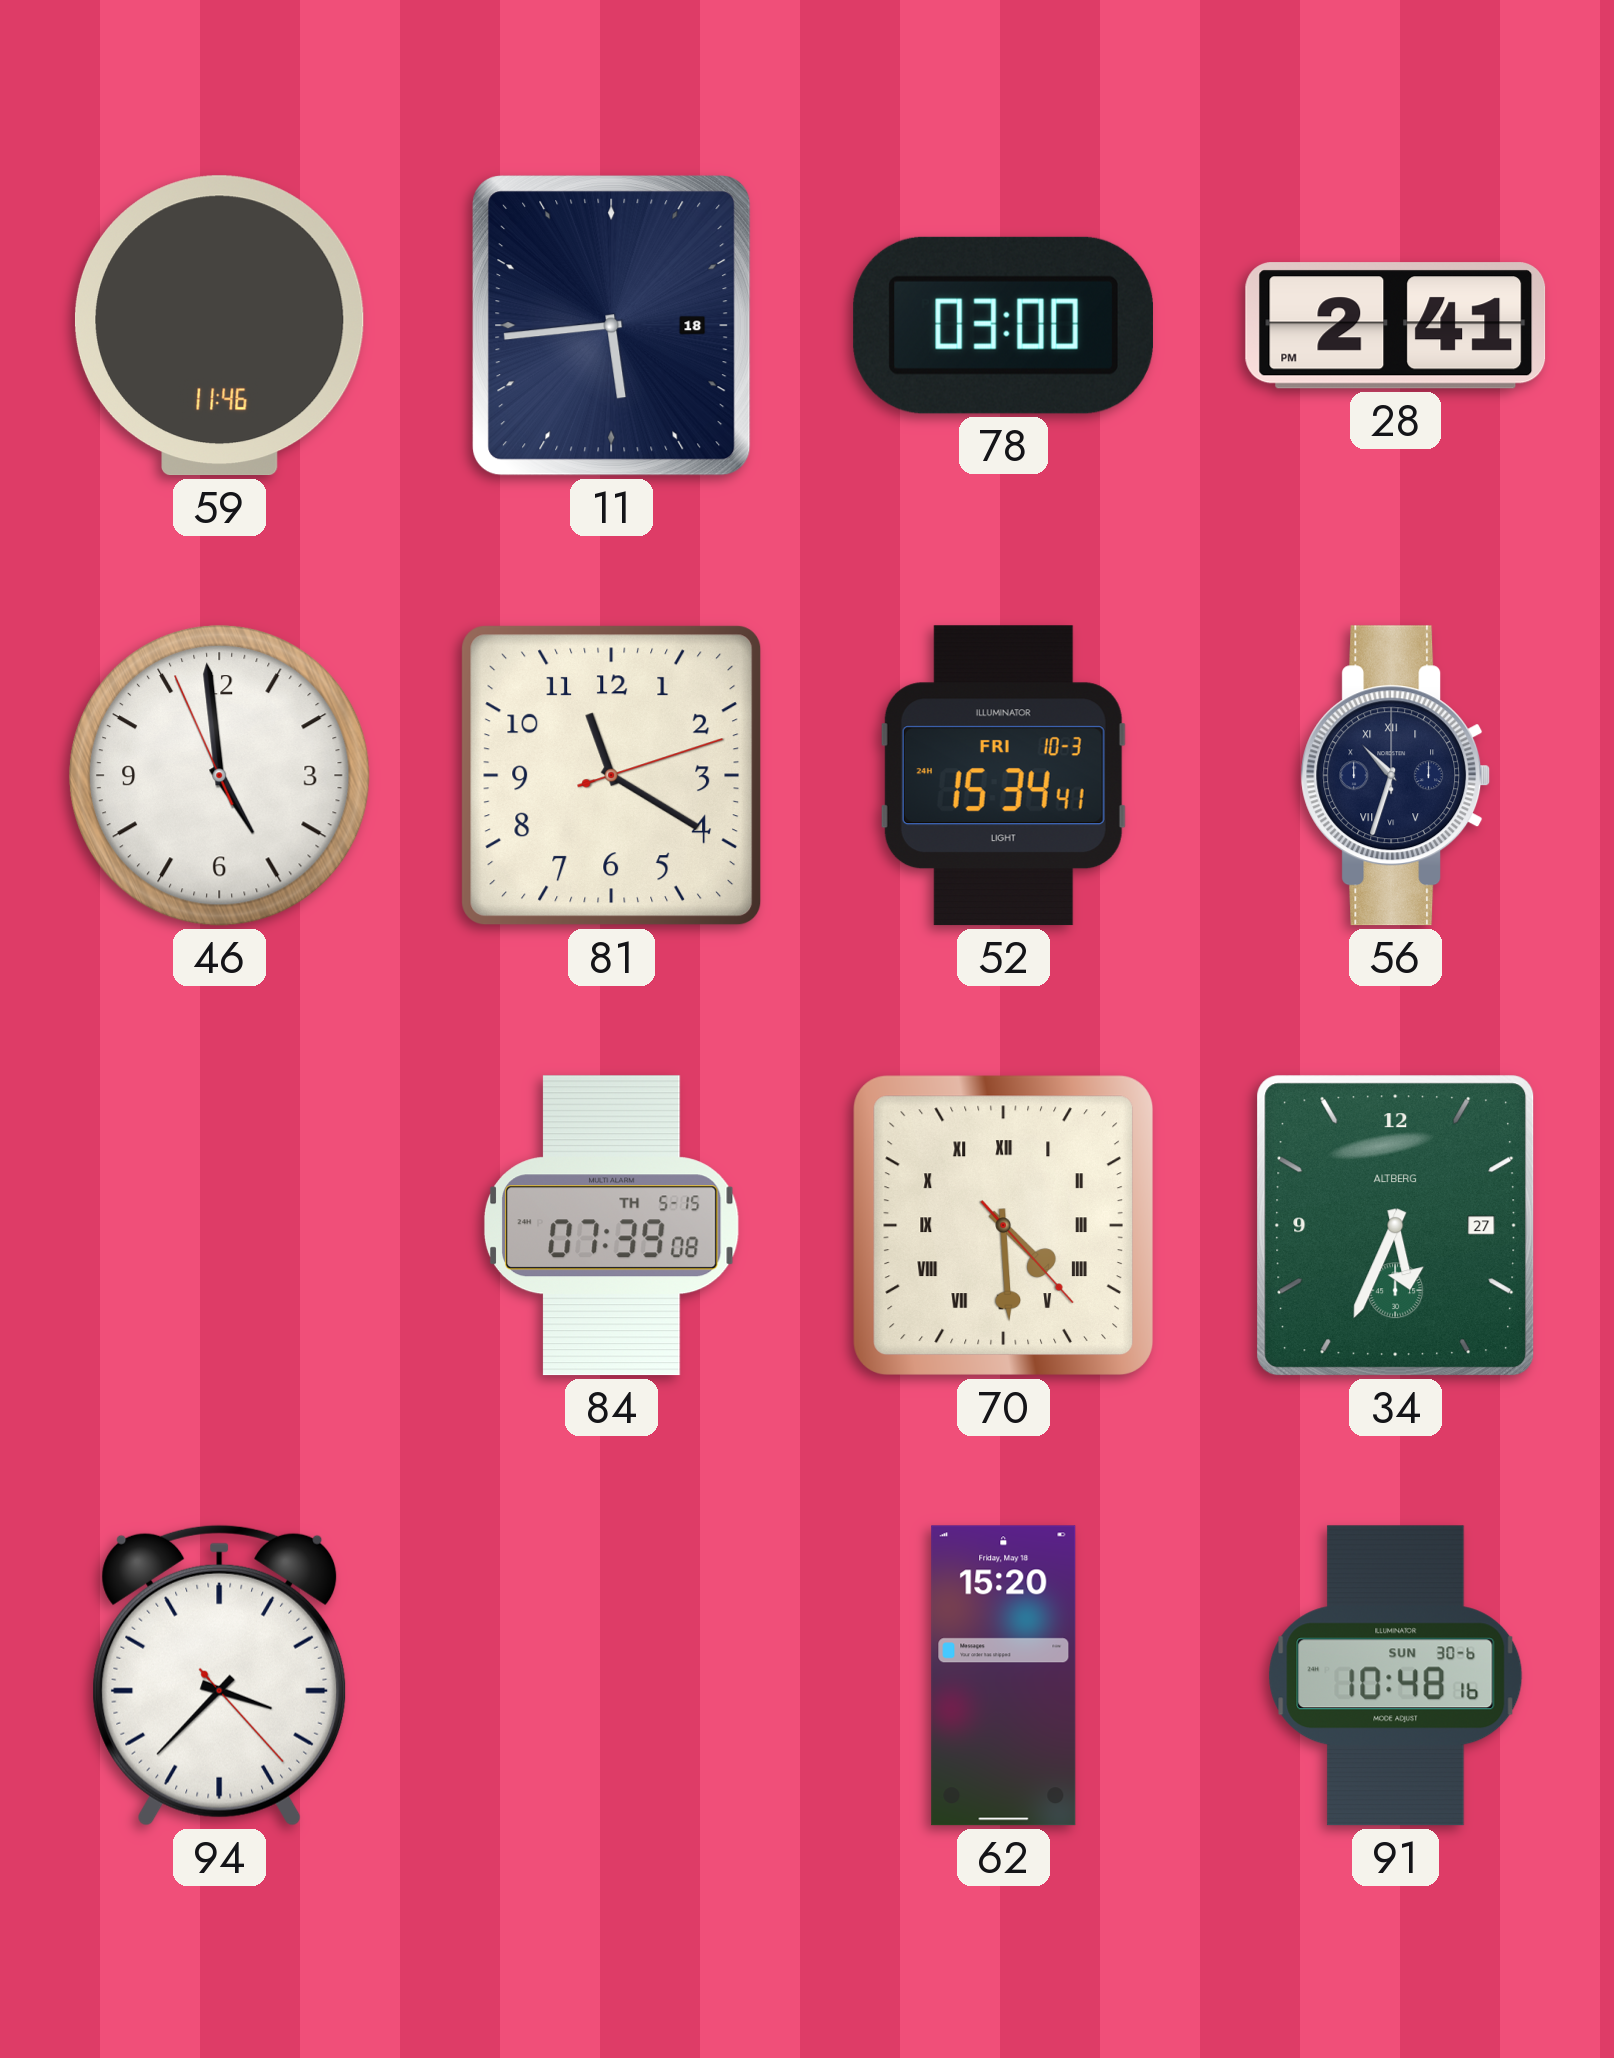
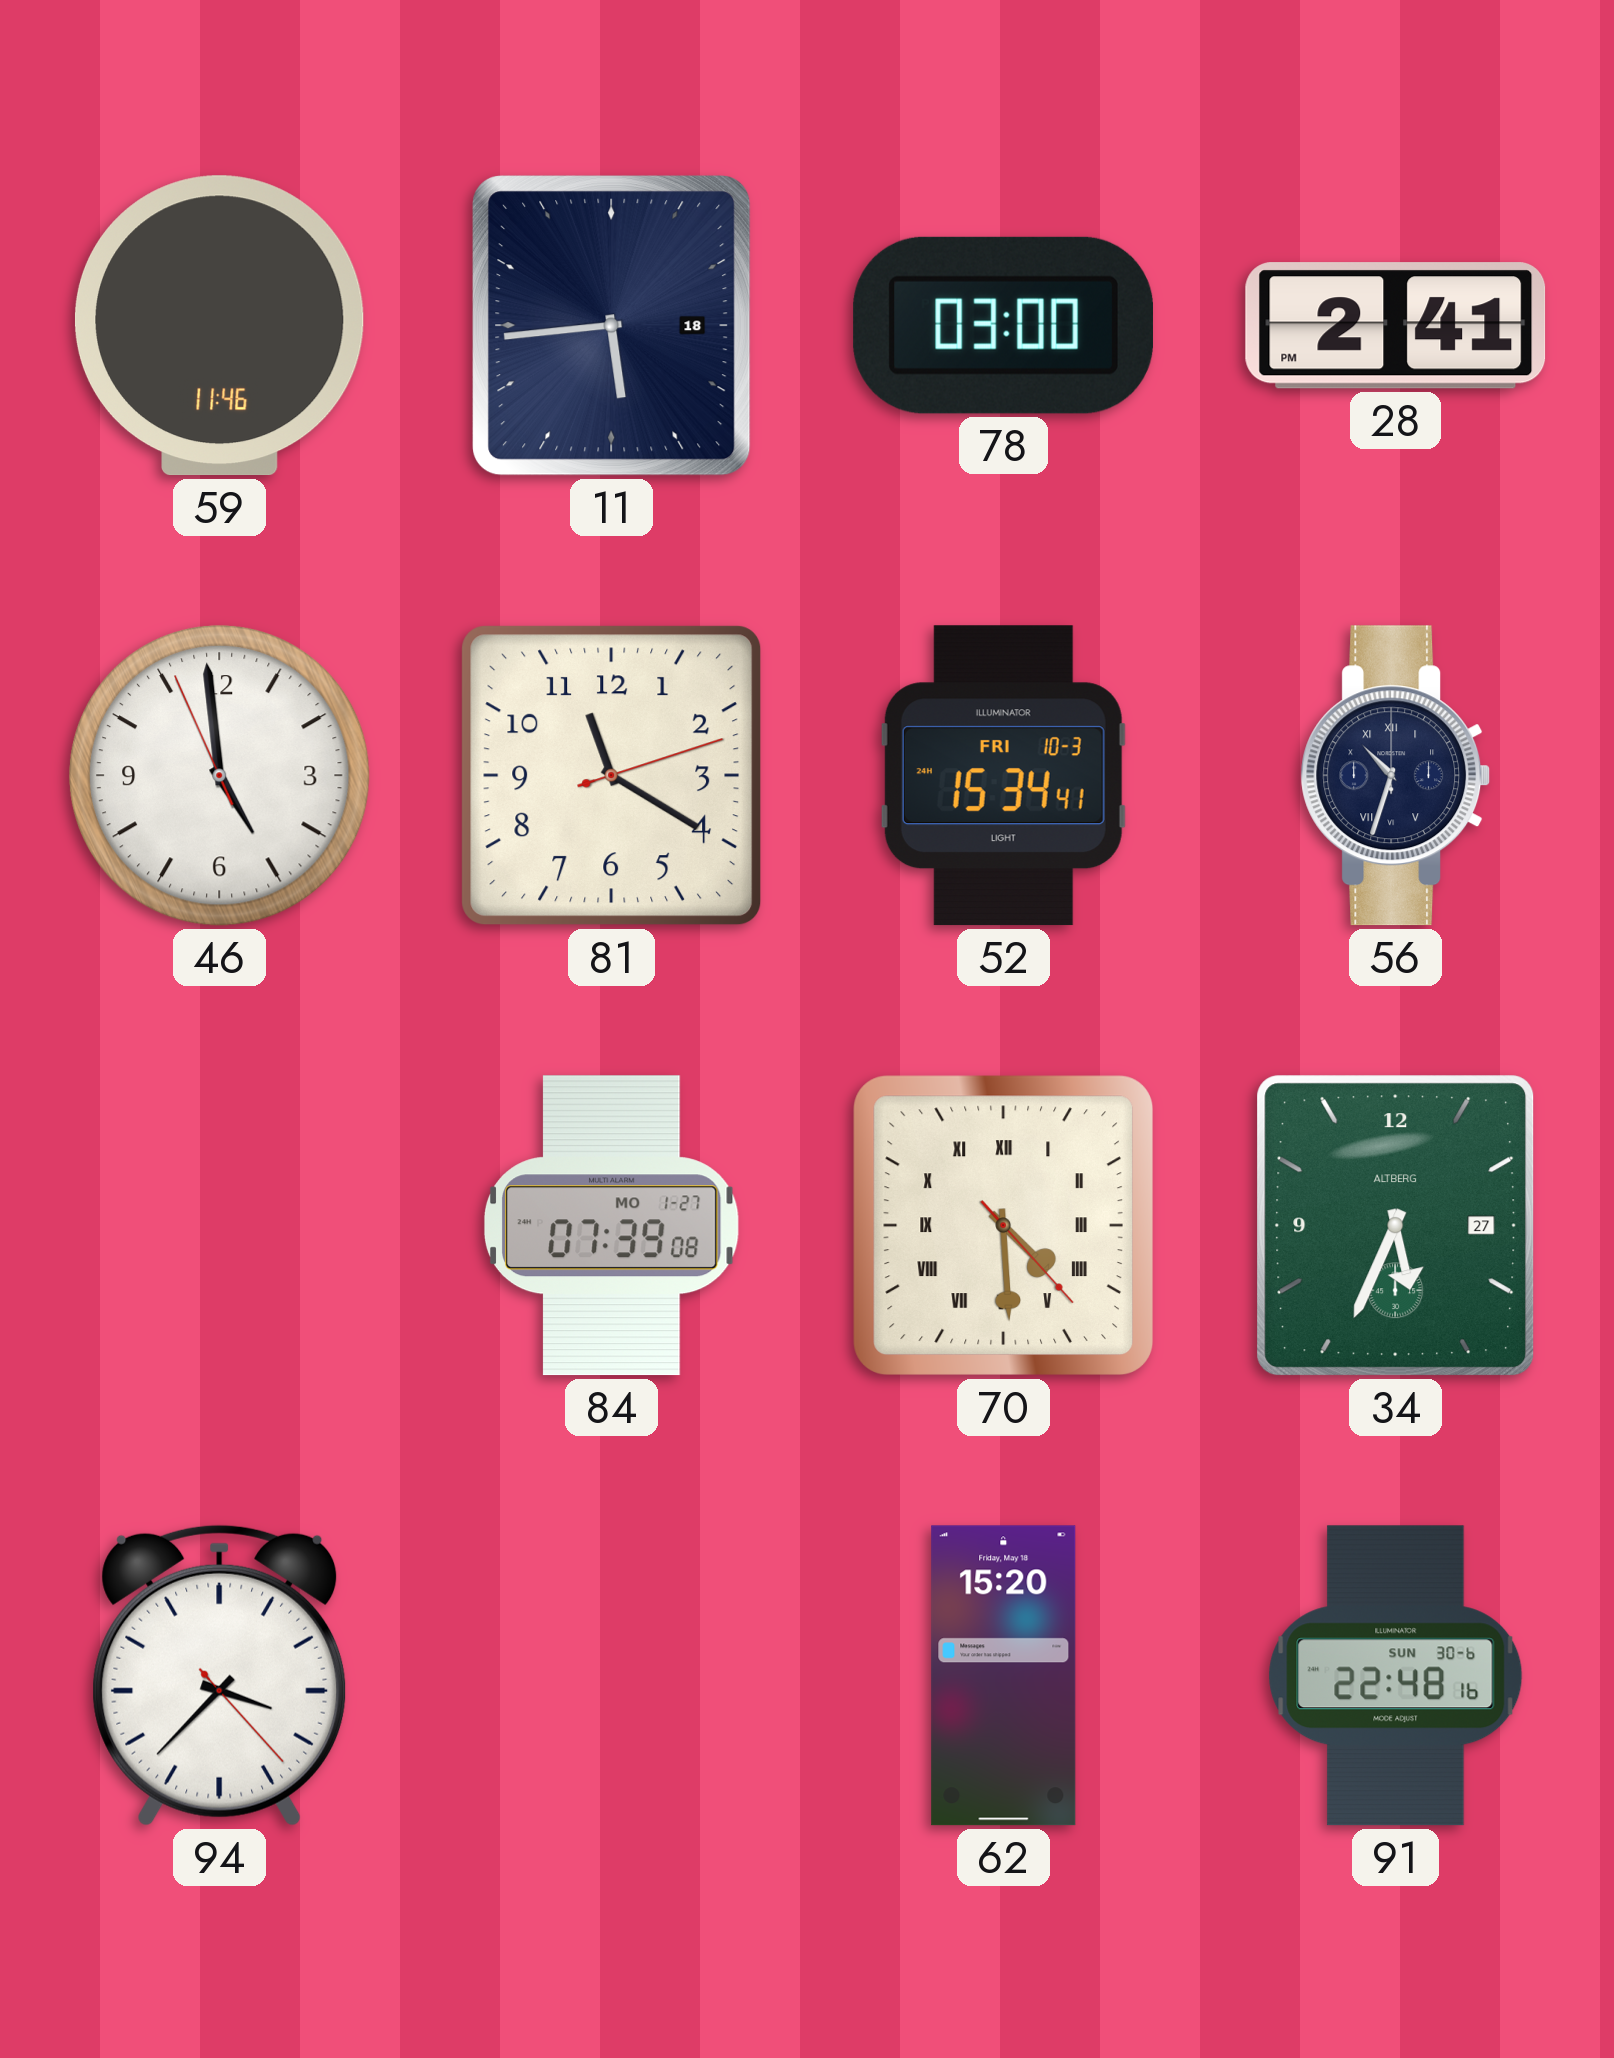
84 date: TH 5-15 -> MO 1-27 (611, 1226)
91: 10:48 -> 22:48 (1396, 1676)
